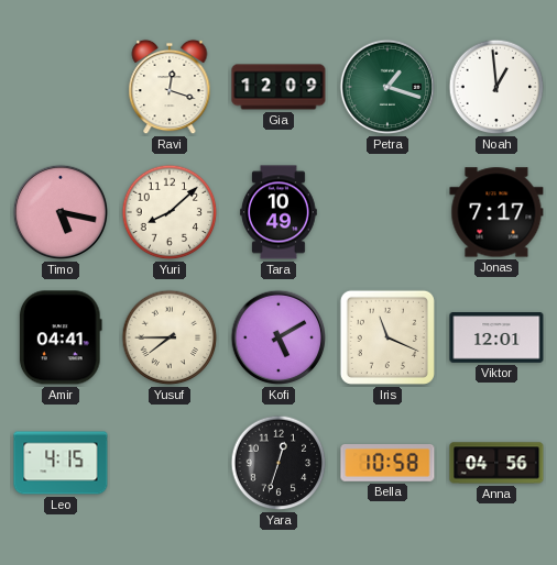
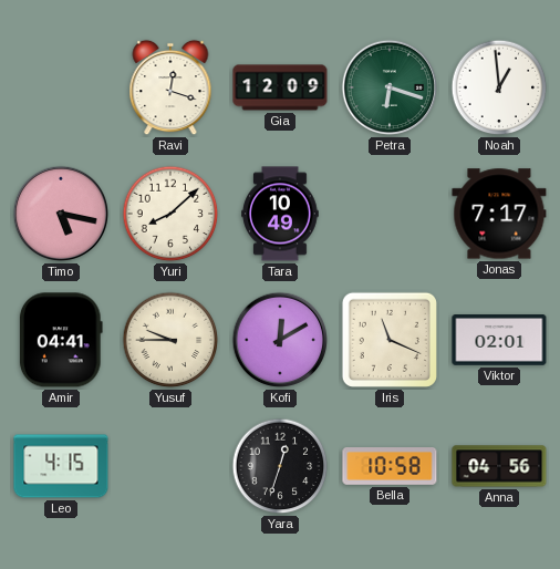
Petra: 1:18 -> 6:18 (390, 87)
Yusuf: 7:45 -> 9:45 (170, 340)
Kofi: 5:10 -> 12:10 (280, 340)
Viktor: 12:01 -> 02:01 (499, 340)
